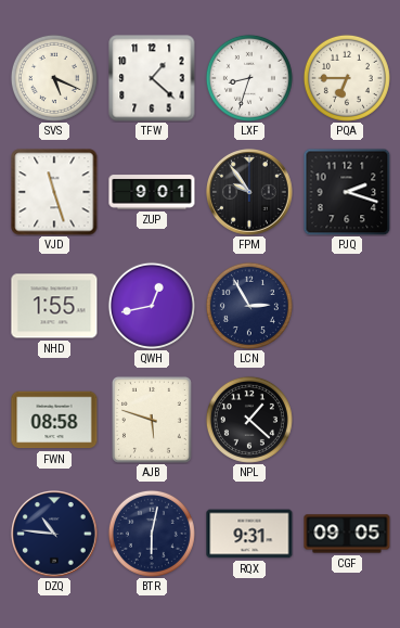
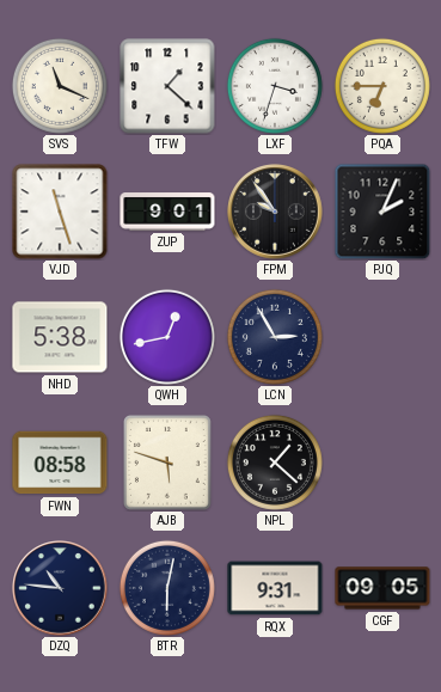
SVS: 5:19 -> 11:19 (60, 86)
LXF: 8:33 -> 3:33 (275, 86)
PJQ: 2:18 -> 2:04 (382, 212)
NHD: 1:55 -> 5:38 (60, 337)
